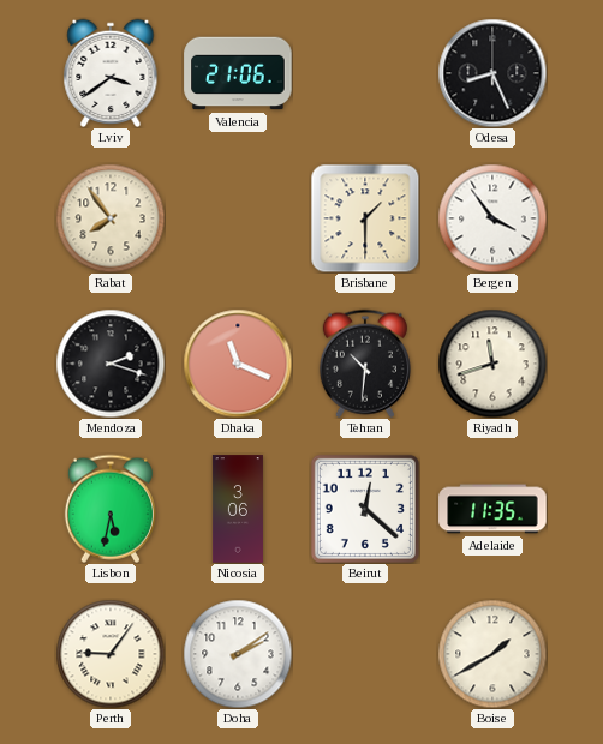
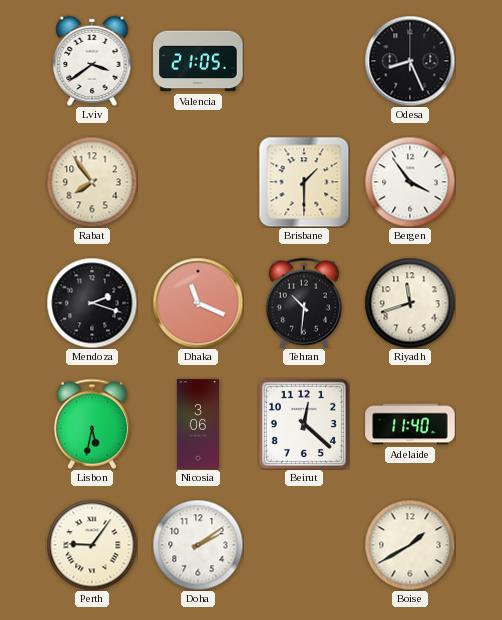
Valencia: 21:06 -> 21:05 (198, 61)
Adelaide: 11:35 -> 11:40 (410, 424)
